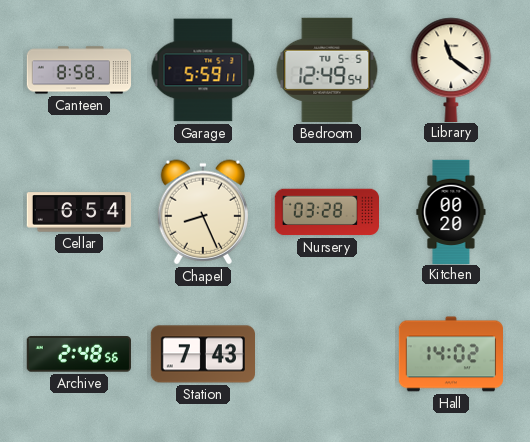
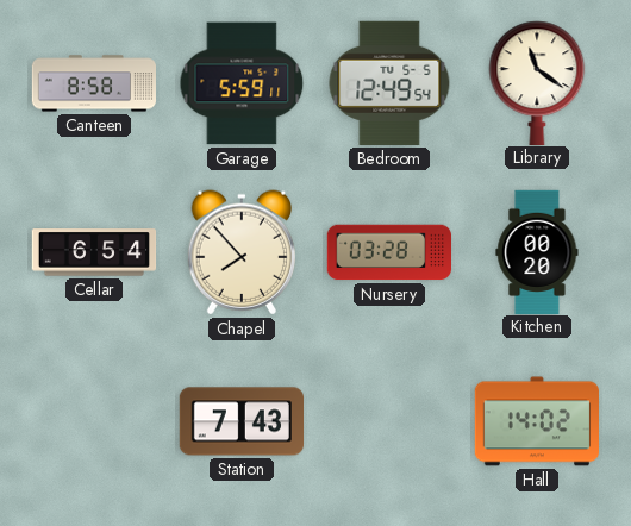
Chapel: 8:26 -> 7:53 (242, 252)
Archive: 2:48 -> none (79, 354)
